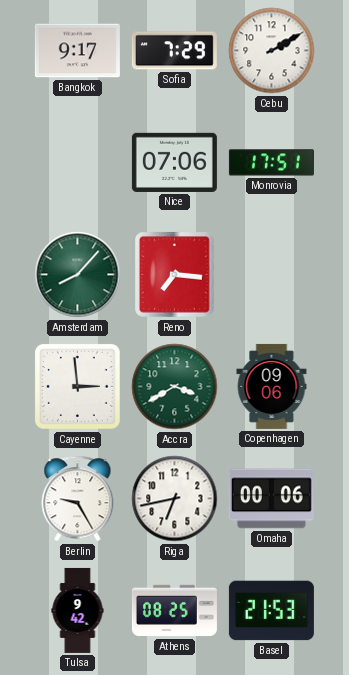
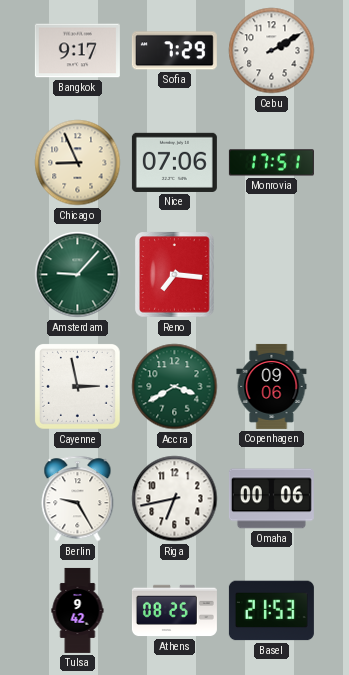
Chicago: none -> 8:56 (78, 163)
Amsterdam: 8:07 -> 9:07 (78, 275)
Cayenne: 2:59 -> 2:58 (78, 387)
